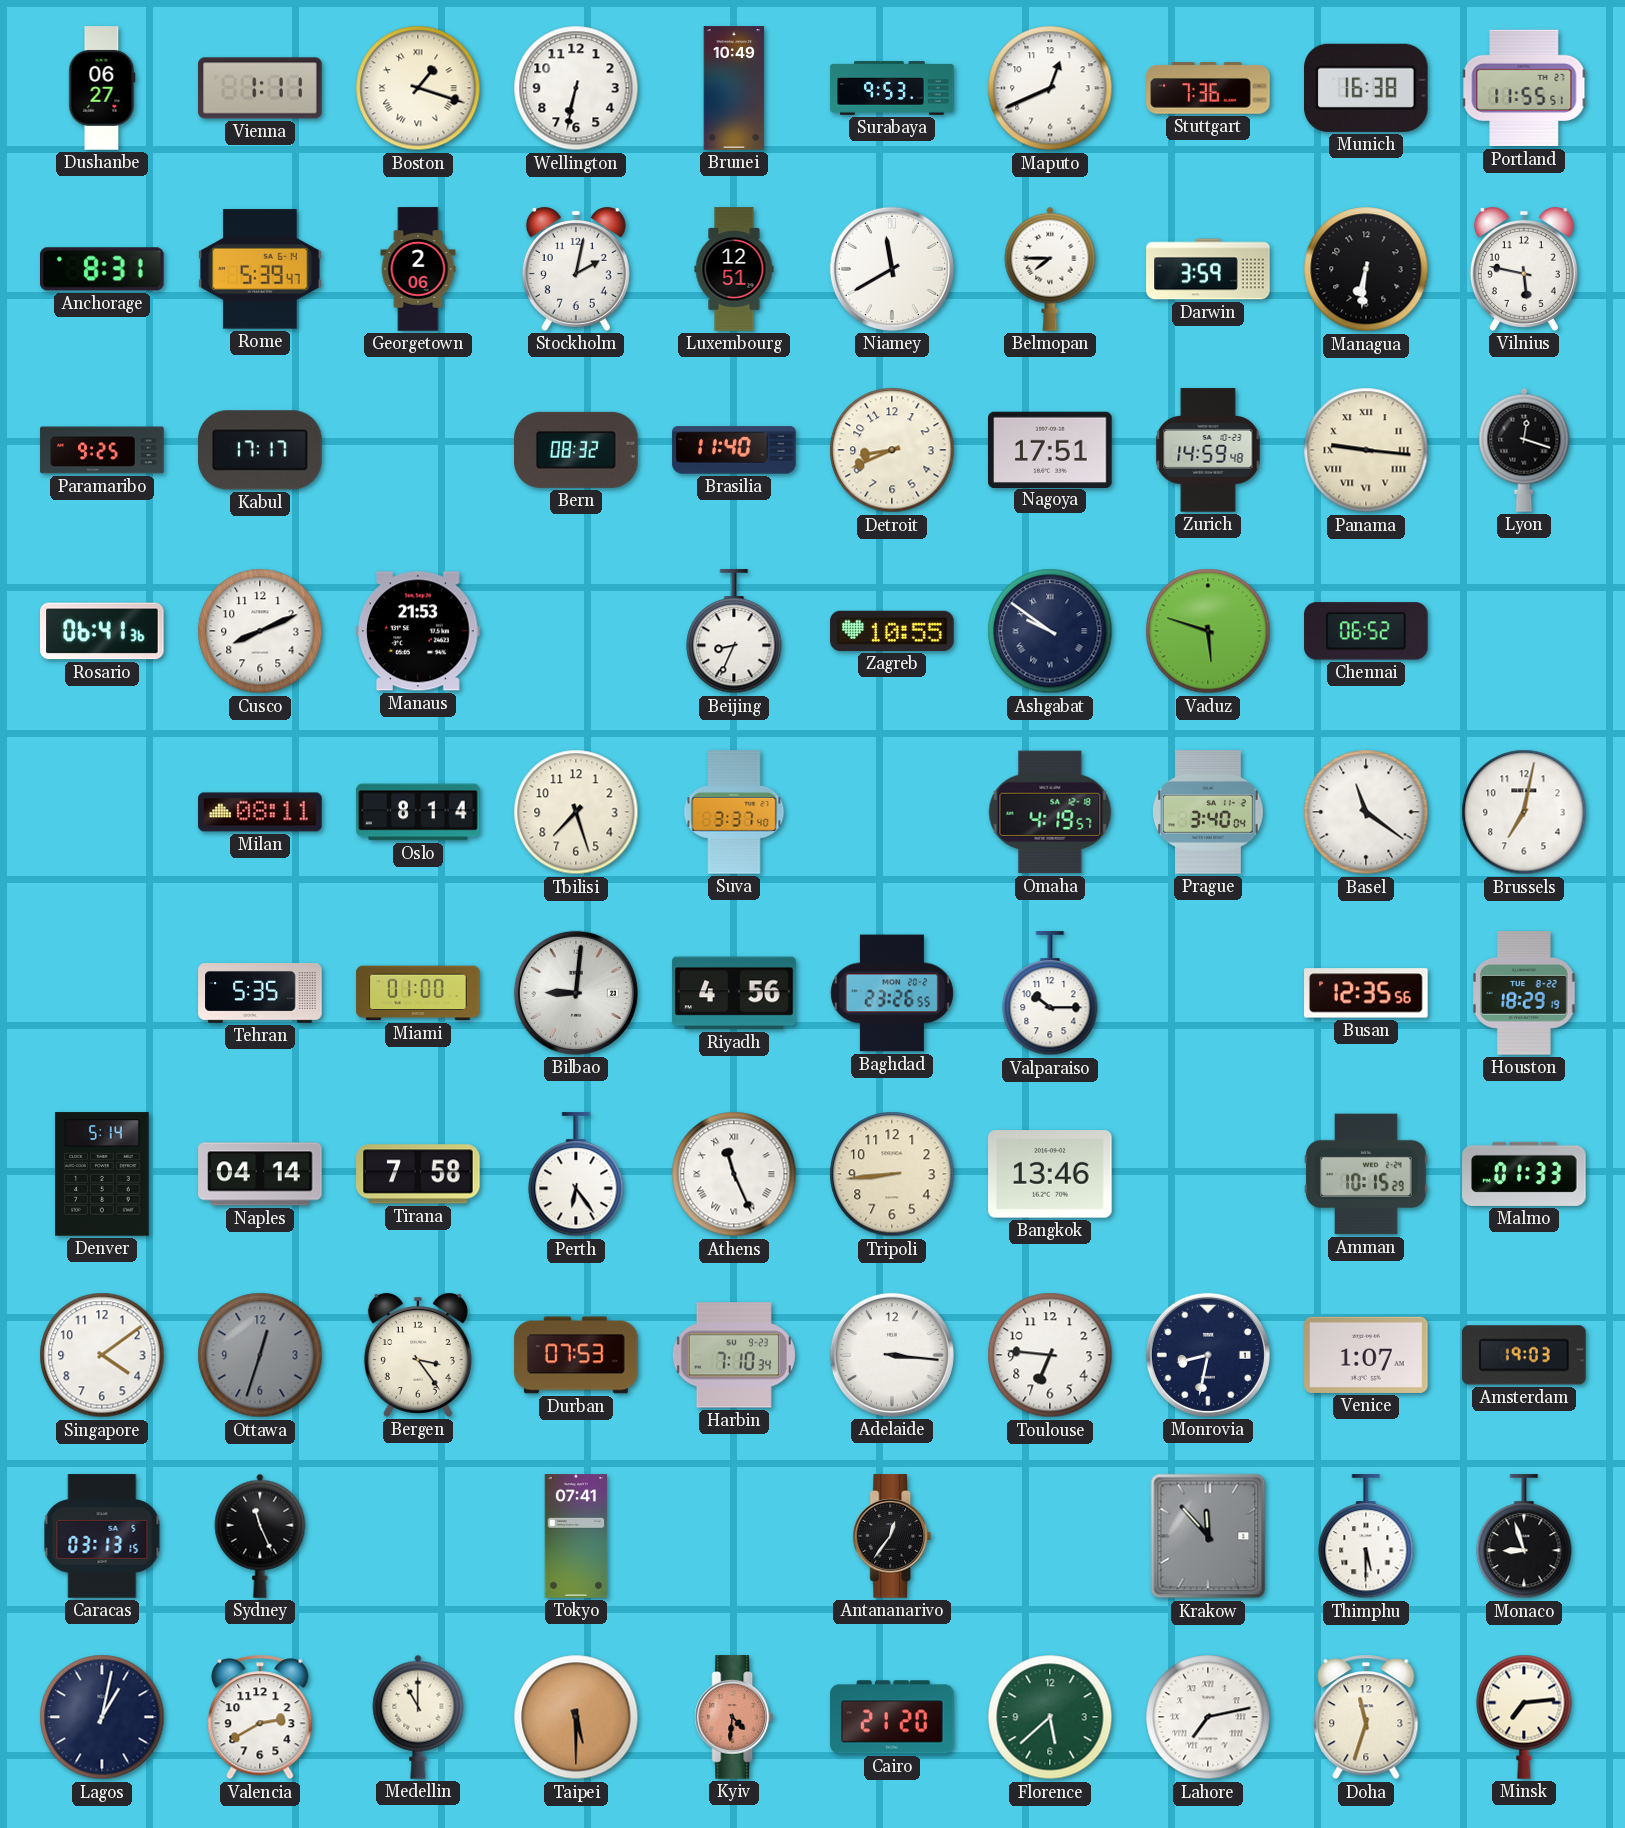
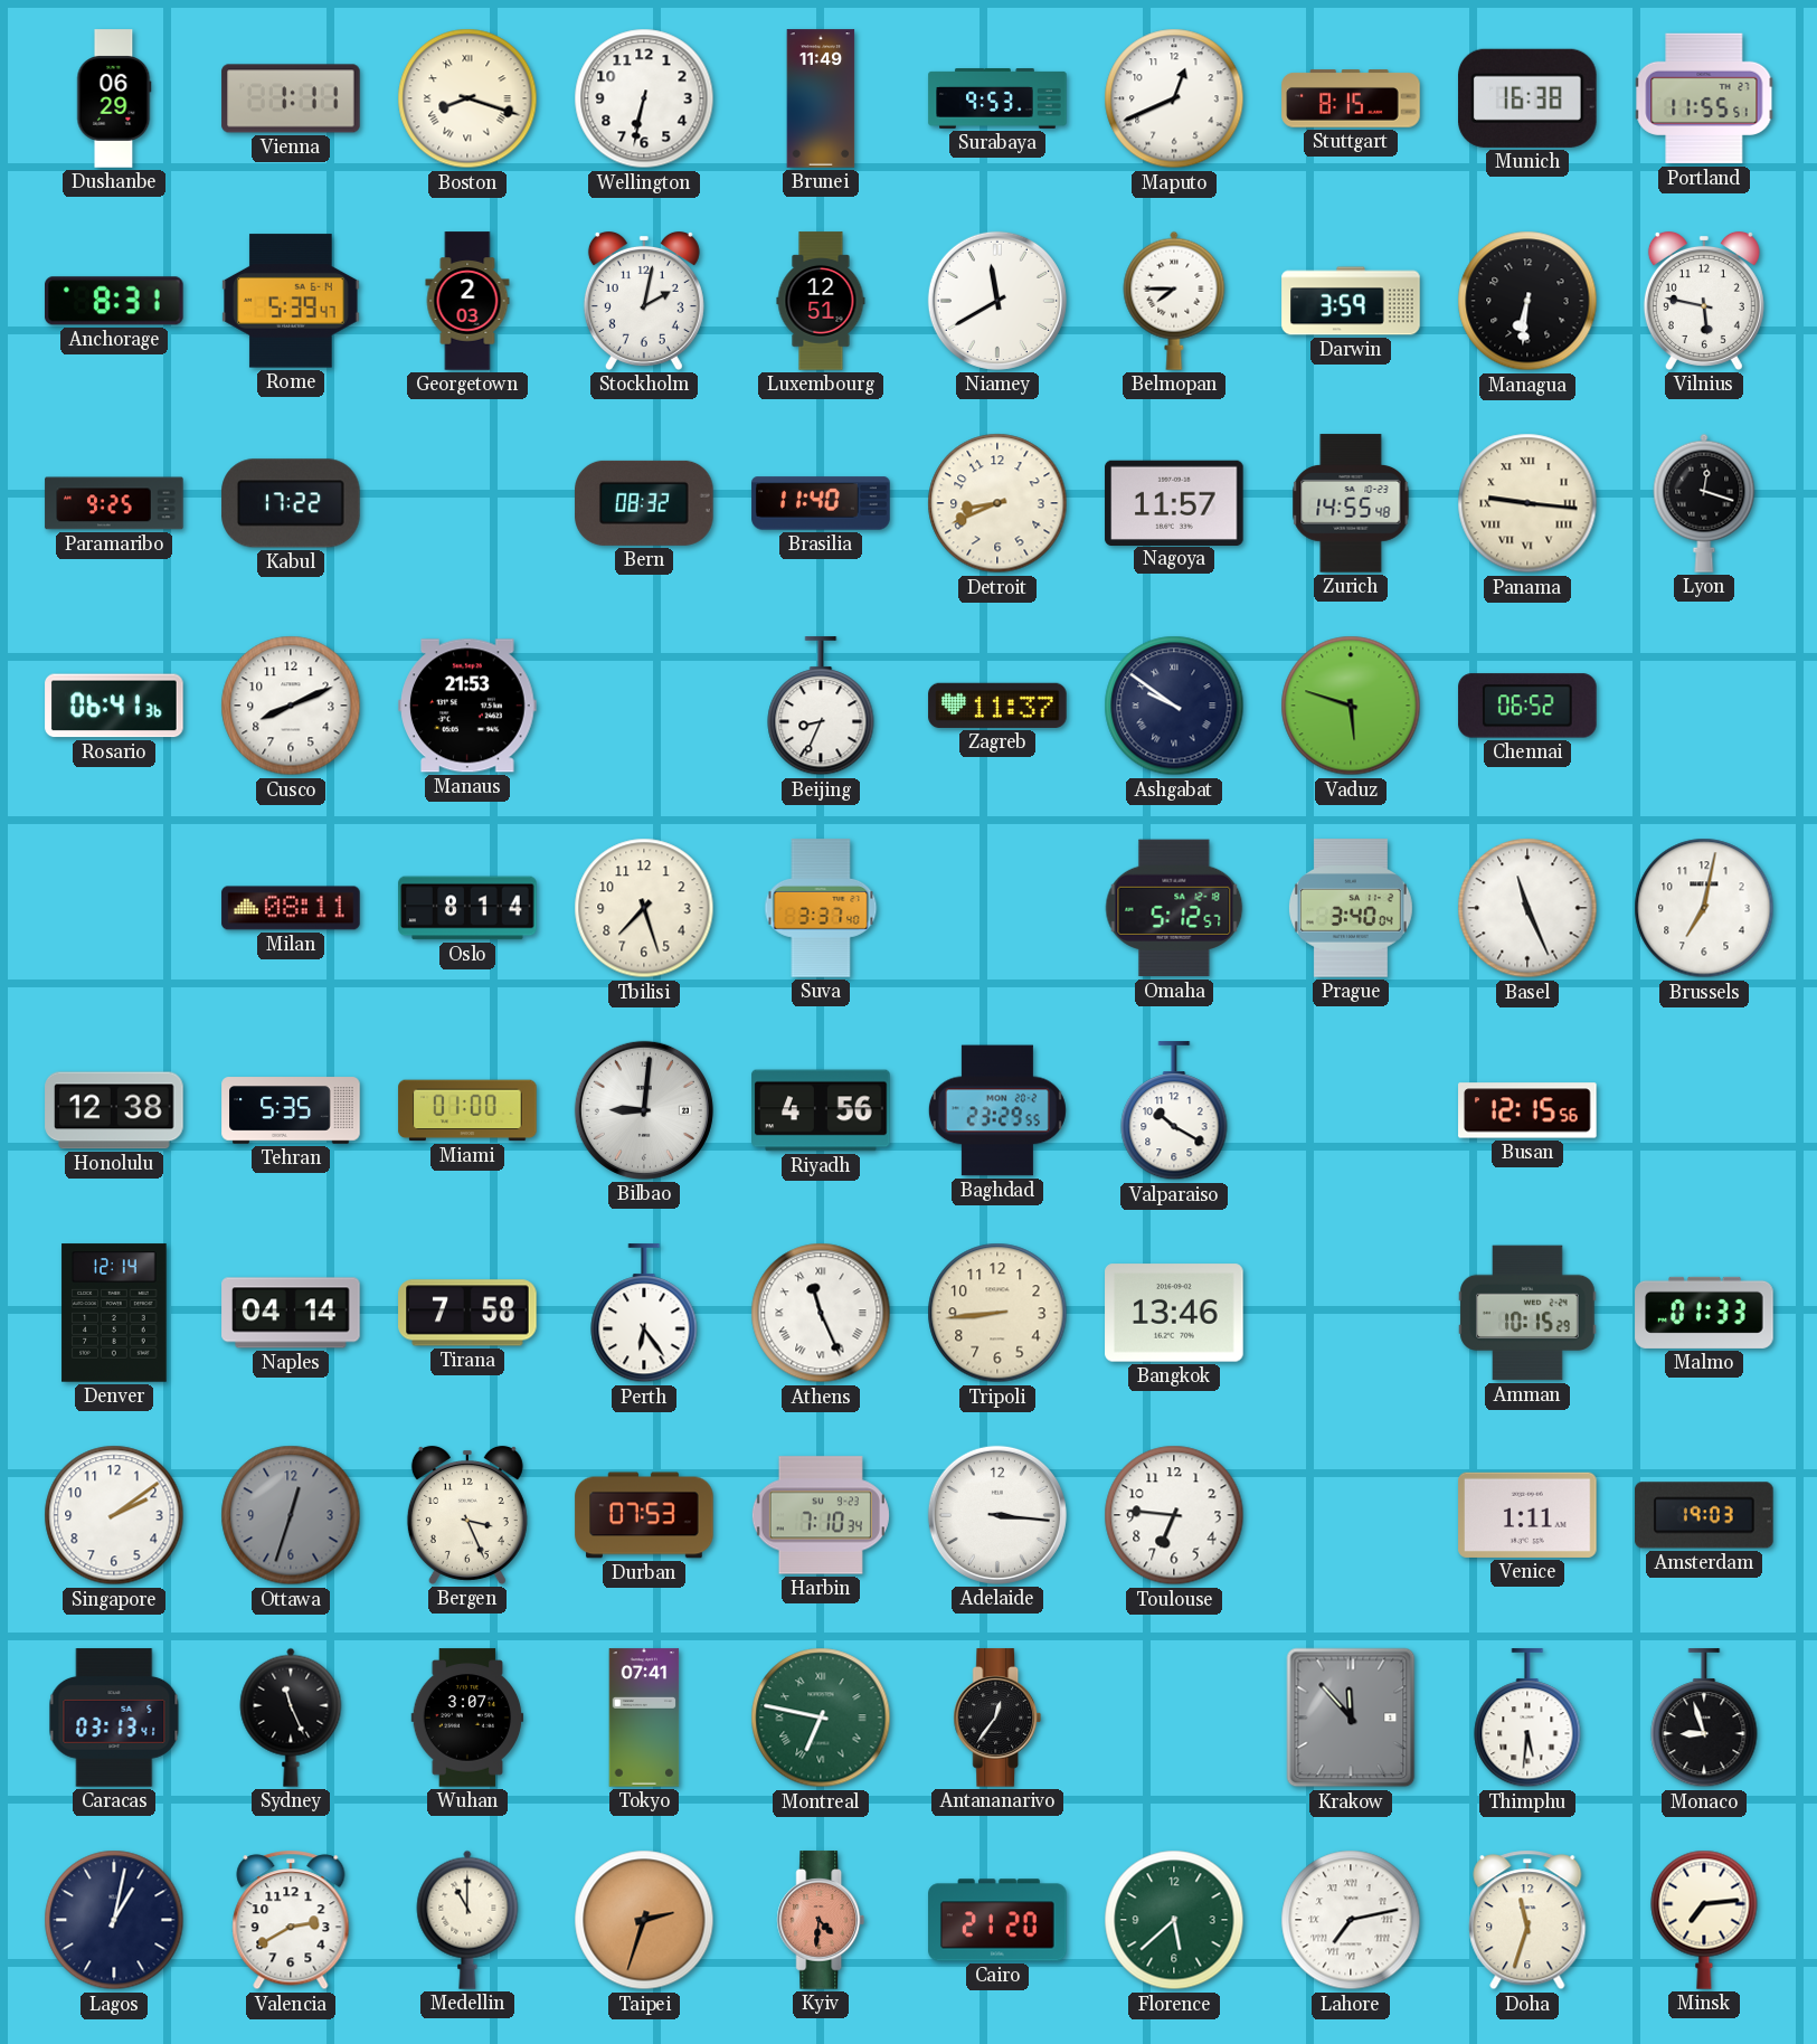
Dushanbe: 06:27 -> 06:29 (114, 98)
Boston: 1:18 -> 8:18 (467, 98)
Brunei: 10:49 -> 11:49 (821, 98)
Stuttgart: 7:36 -> 8:15 (1351, 98)
Georgetown: 2:06 -> 2:03 (467, 301)
Kabul: 17:17 -> 17:22 (291, 503)
Nagoya: 17:51 -> 11:57 (1174, 502)
Zurich: 14:59 -> 14:55 (1351, 503)
Zagreb: 10:55 -> 11:37 (997, 706)
Omaha: 4:19 -> 5:12 (1174, 908)
Basel: 11:21 -> 11:26 (1527, 908)
Honolulu: none -> 12:38 (114, 1110)
Baghdad: 23:26 -> 23:29 (997, 1110)
Valparaiso: 10:15 -> 10:20 (1174, 1111)
Busan: 12:35 -> 12:15 (1527, 1110)
Houston: 18:29 -> none (1524, 993)
Denver: 5:14 -> 12:14 (114, 1313)
Singapore: 4:09 -> 2:09 (114, 1515)
Bergen: 3:24 -> 3:26 (467, 1515)
Monrovia: 8:32 -> none (1208, 1355)
Venice: 1:07 -> 1:11 (1527, 1515)
Caracas: 03:13:15 -> 03:13:41 (114, 1717)
Wuhan: none -> 3:07 (467, 1717)
Montreal: none -> 6:47 (821, 1717)
Thimphu: 5:30 -> 5:31 (1527, 1719)
Taipei: 5:30 -> 2:33 (644, 1920)
